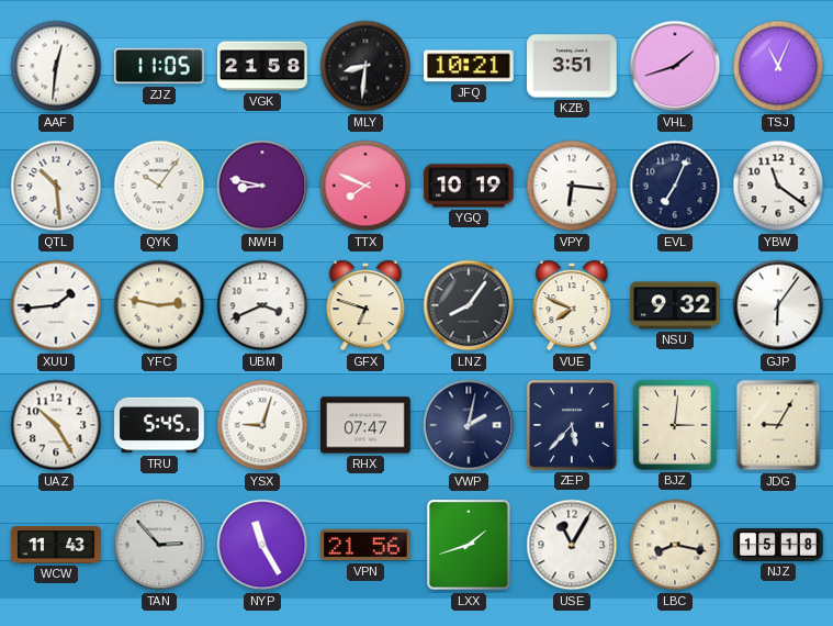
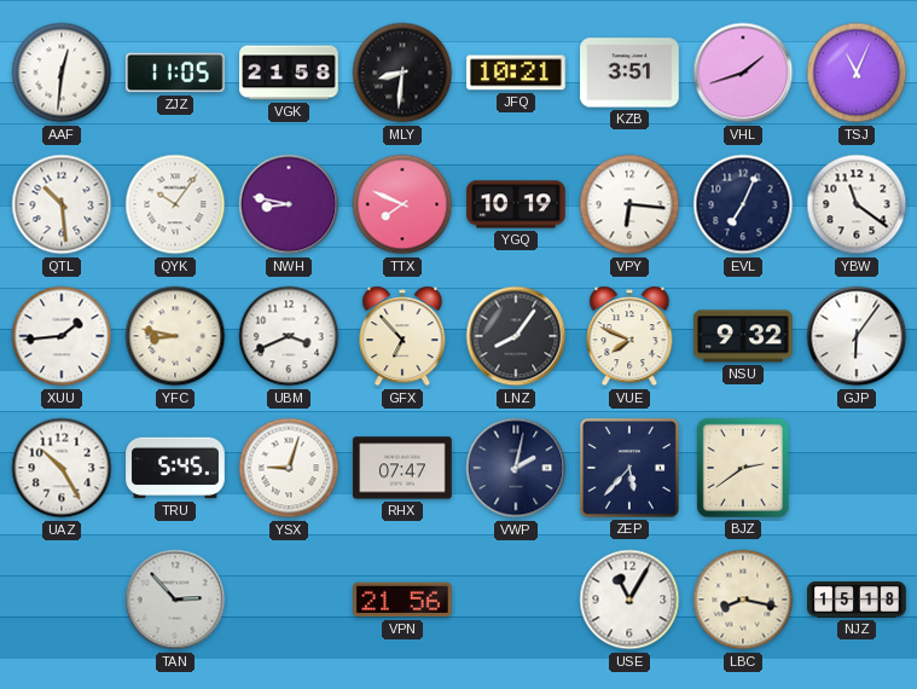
YFC: 2:47 -> 8:47 (175, 336)
GFX: 6:48 -> 6:53 (402, 336)
BJZ: 3:01 -> 2:39 (743, 468)
JDG: 9:05 -> none (778, 425)
WCW: 11:43 -> none (56, 545)
NYP: 11:25 -> none (262, 545)
LXX: 1:42 -> none (469, 545)
